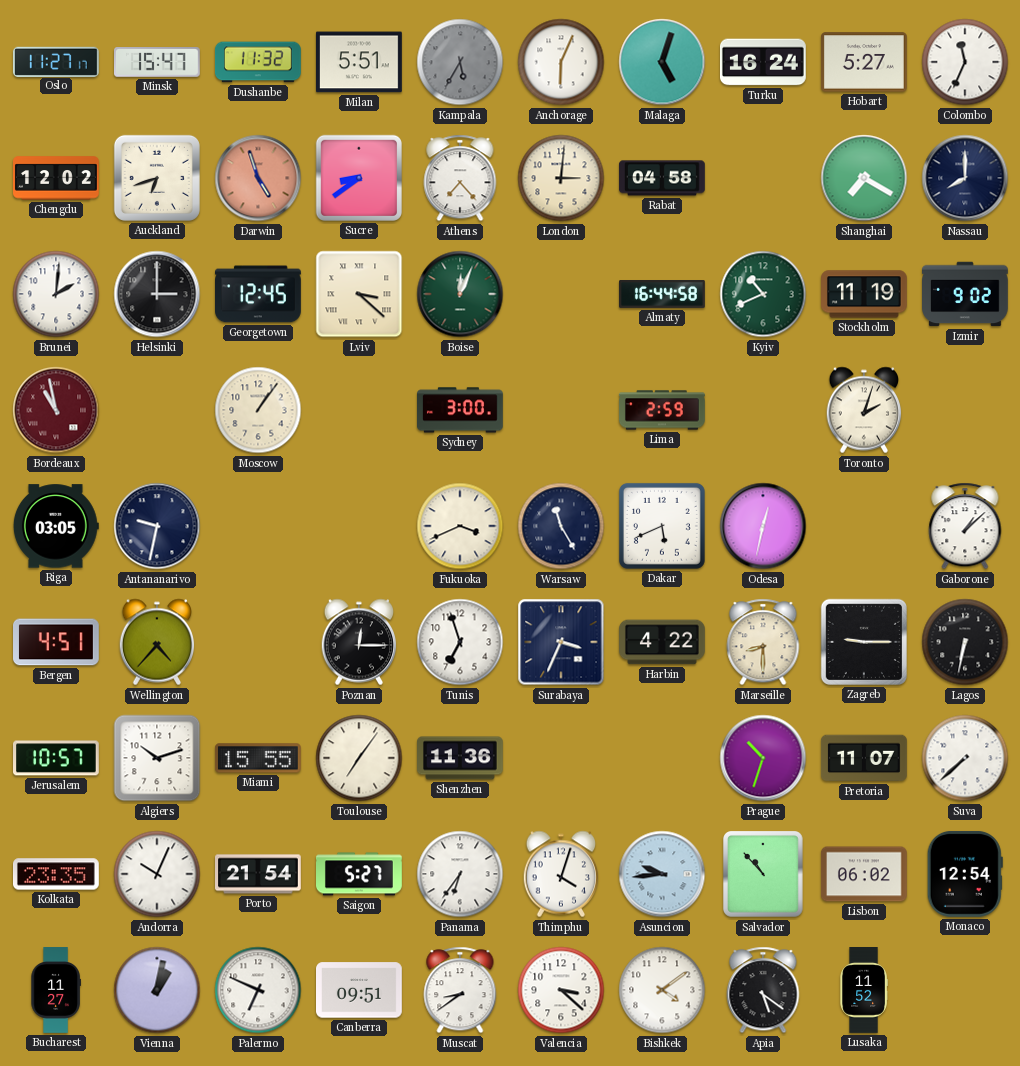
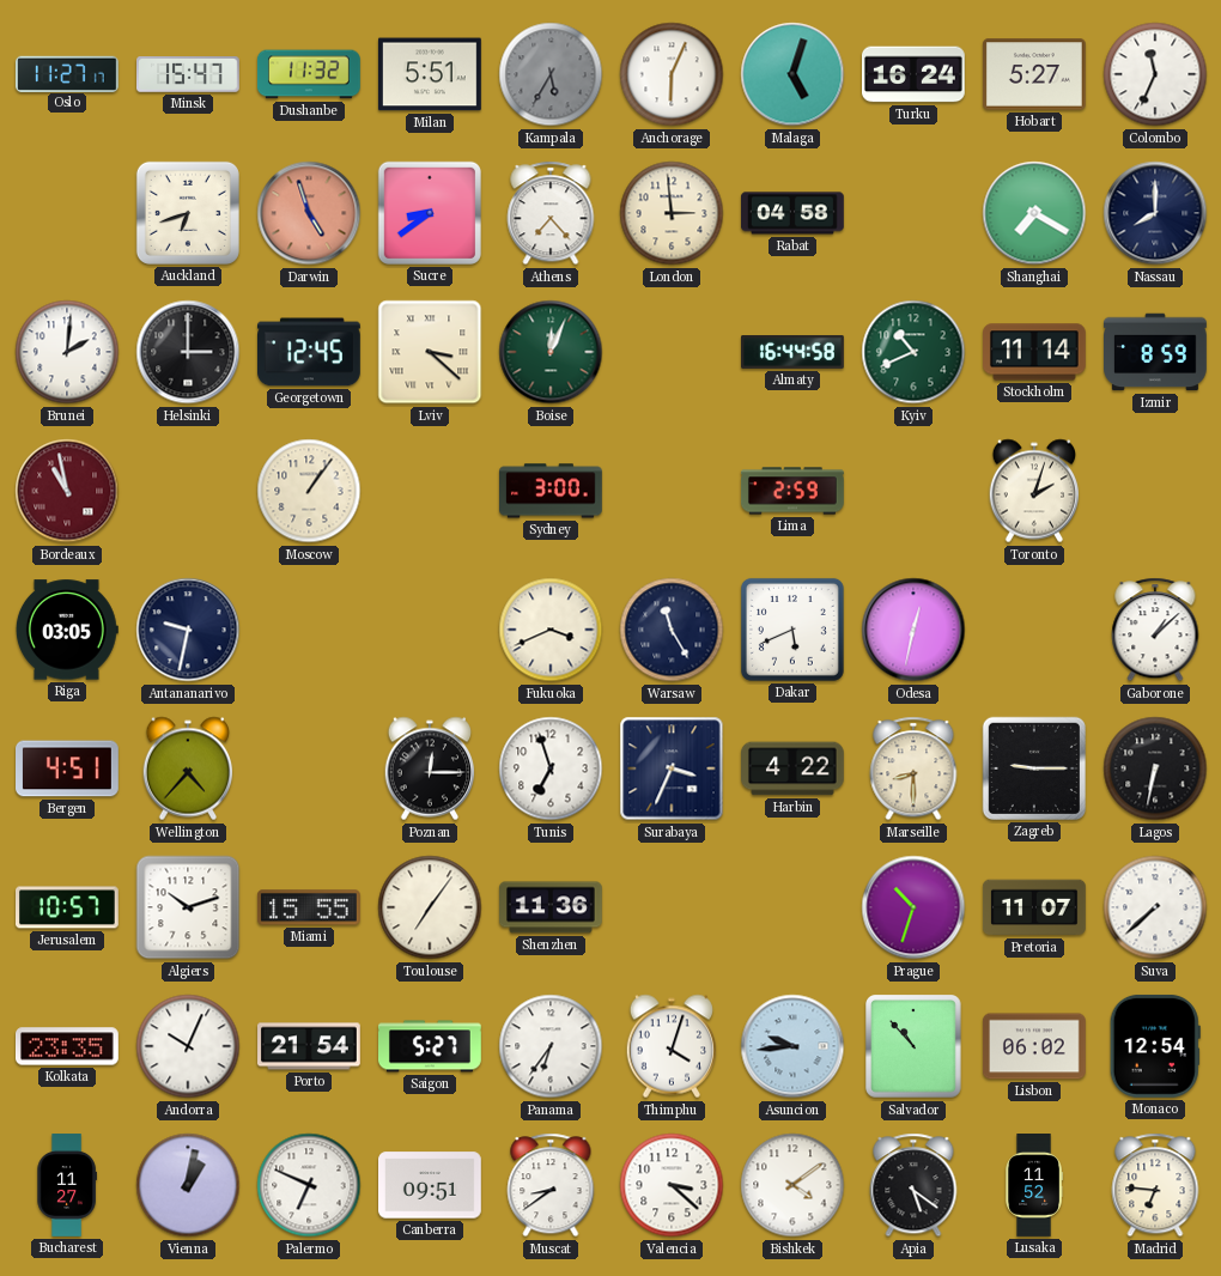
Chengdu: 12:02 -> none (57, 178)
London: 3:01 -> 2:59 (672, 213)
Stockholm: 11:19 -> 11:14 (1035, 352)
Izmir: 9:02 -> 8:59 (1156, 352)
Madrid: none -> 6:46 (1155, 1185)
